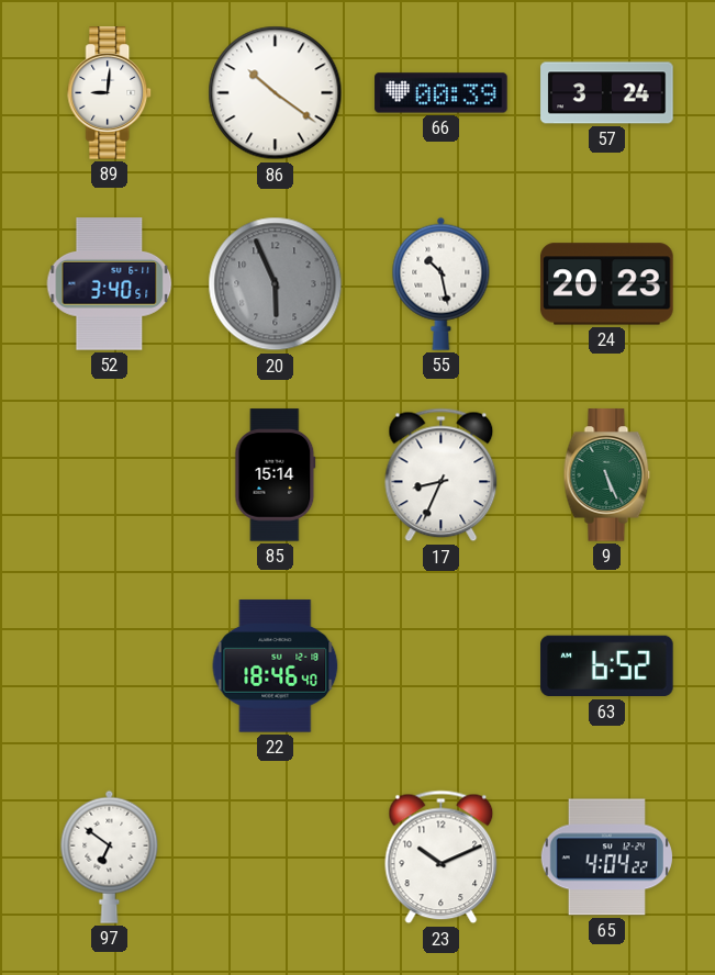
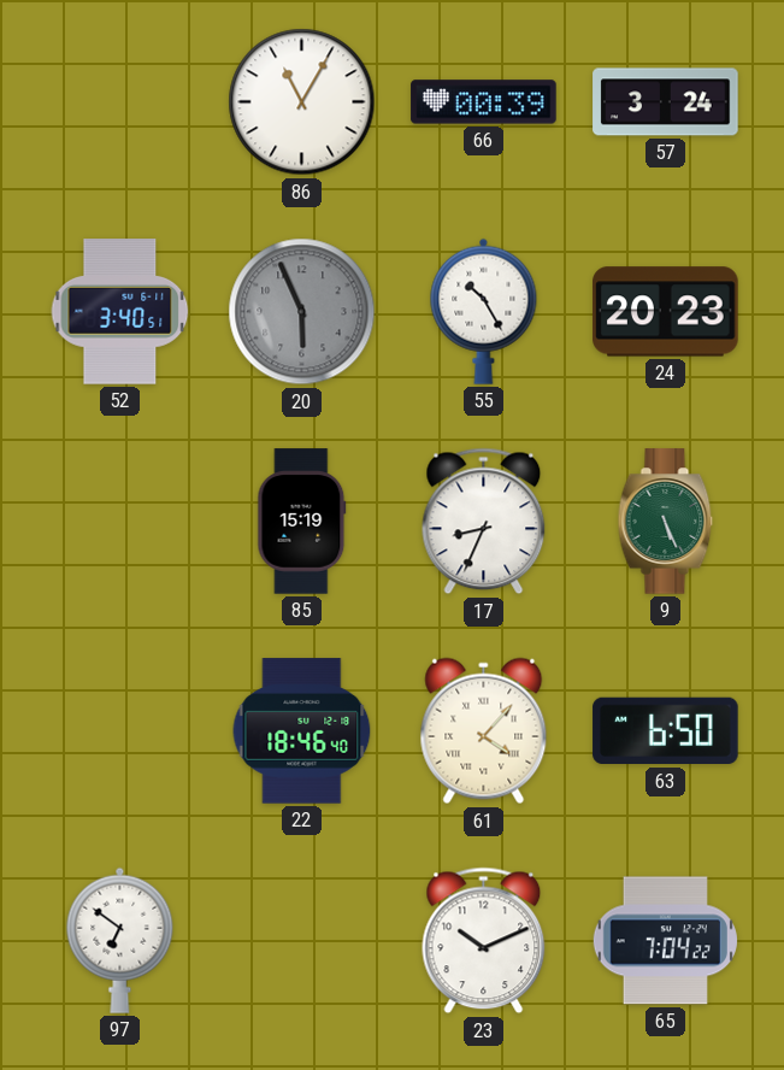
89: 9:01 -> none (110, 93)
86: 10:21 -> 11:05 (302, 102)
55: 10:28 -> 10:25 (484, 311)
85: 15:14 -> 15:19 (302, 522)
61: none -> 4:07 (484, 731)
63: 6:52 -> 6:50 (666, 731)
65: 4:04 -> 7:04 (665, 941)
